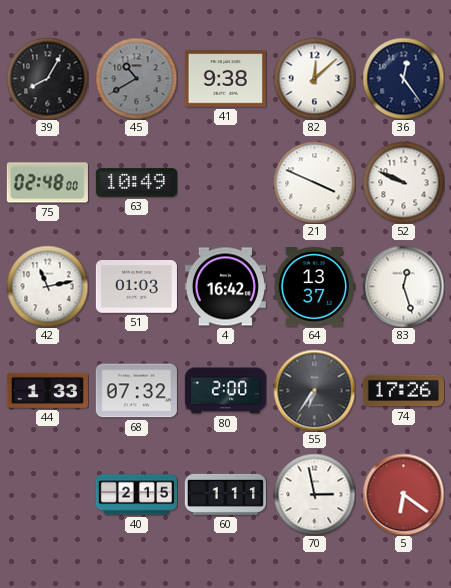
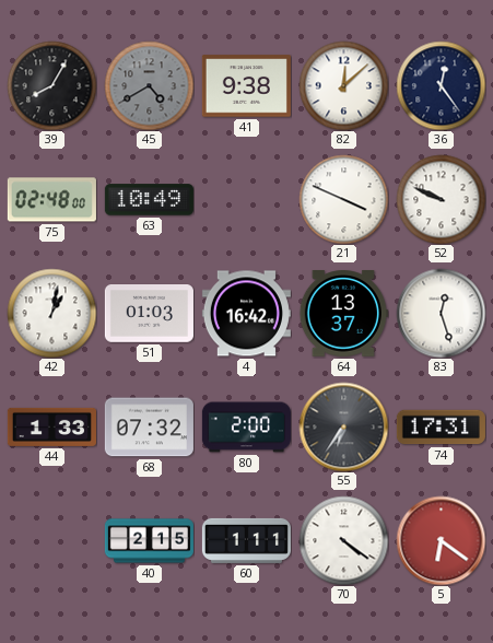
45: 10:40 -> 4:40 (149, 85)
42: 11:13 -> 1:02 (51, 313)
74: 17:26 -> 17:31 (441, 428)
70: 2:58 -> 4:21 (343, 540)
